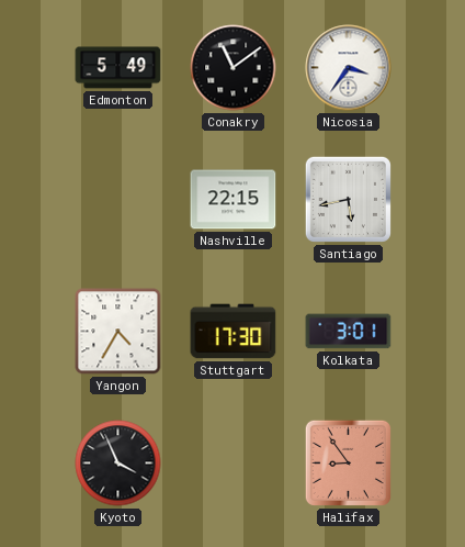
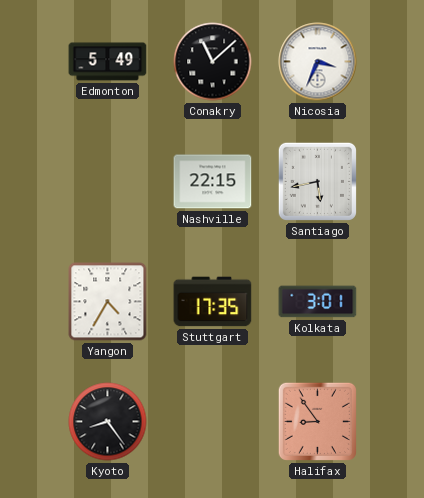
Conakry: 11:09 -> 11:08 (213, 62)
Nicosia: 3:36 -> 3:34 (318, 62)
Stuttgart: 17:30 -> 17:35 (213, 302)
Kyoto: 3:56 -> 8:24 (108, 422)
